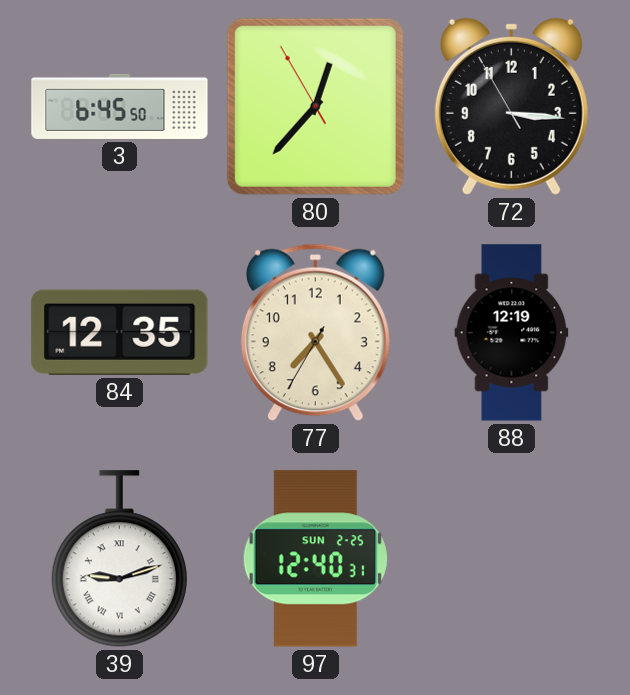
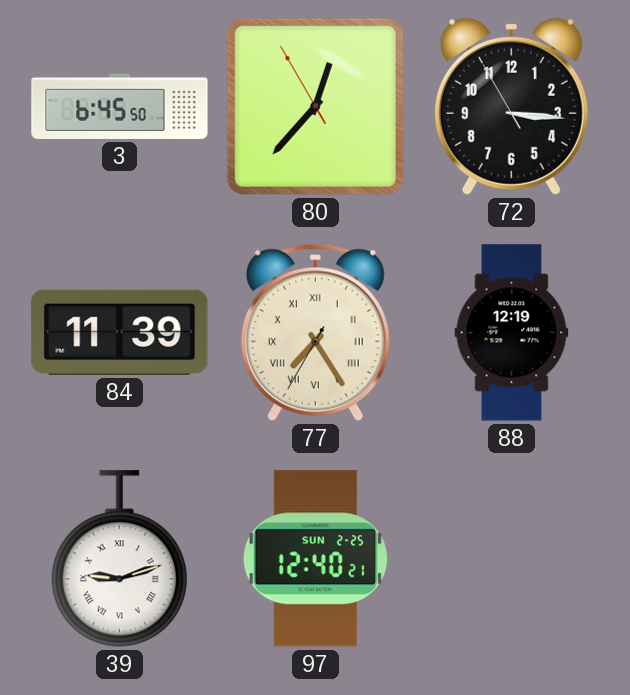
84: 12:35 -> 11:39 (120, 332)
77 numerals: Arabic -> Roman (315, 333)
97: 12:40:31 -> 12:40:21 (315, 559)
